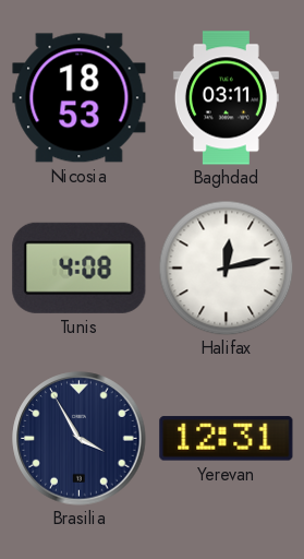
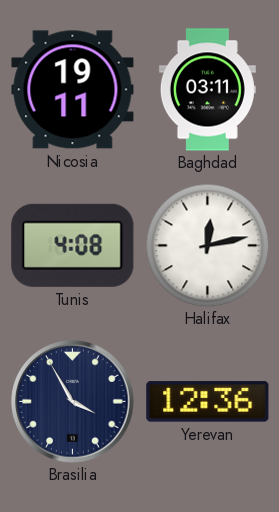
Nicosia: 18:53 -> 19:11 (73, 90)
Yerevan: 12:31 -> 12:36 (208, 402)
